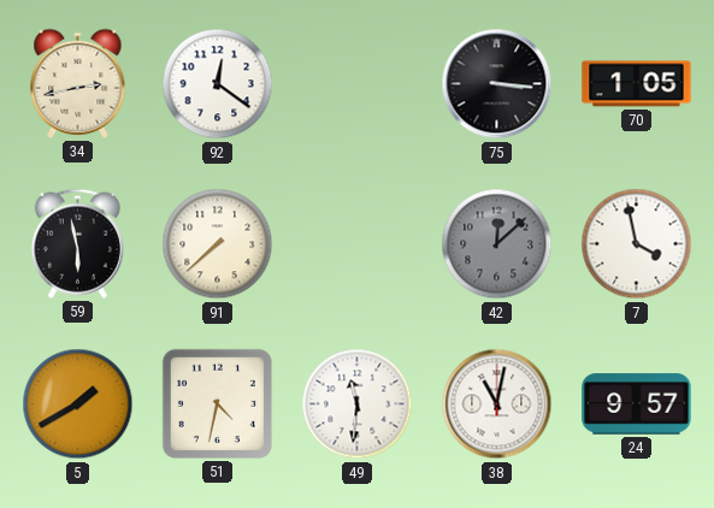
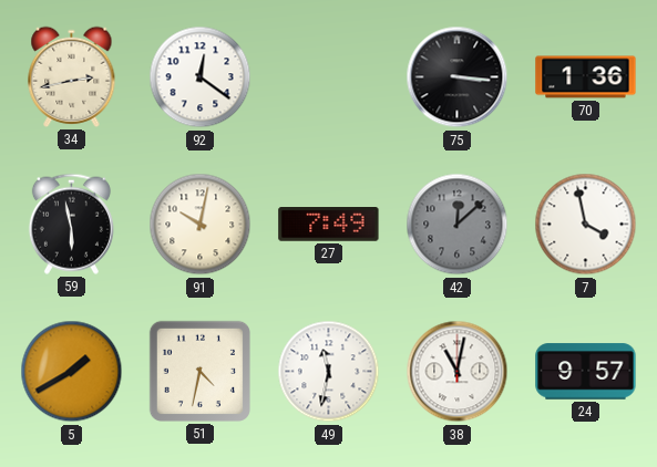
70: 1:05 -> 1:36 (586, 77)
91: 7:38 -> 10:02 (201, 225)
27: none -> 7:49 (329, 225)
49: 11:31 -> 11:32 (329, 372)
